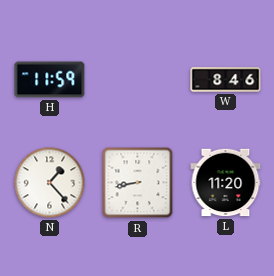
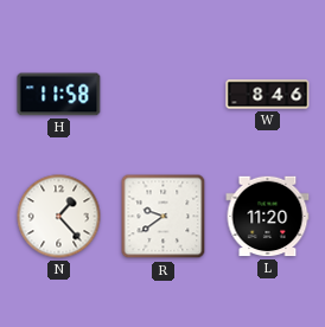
H: 11:59 -> 11:58 (59, 95)
R: 8:43 -> 9:39 (164, 217)
